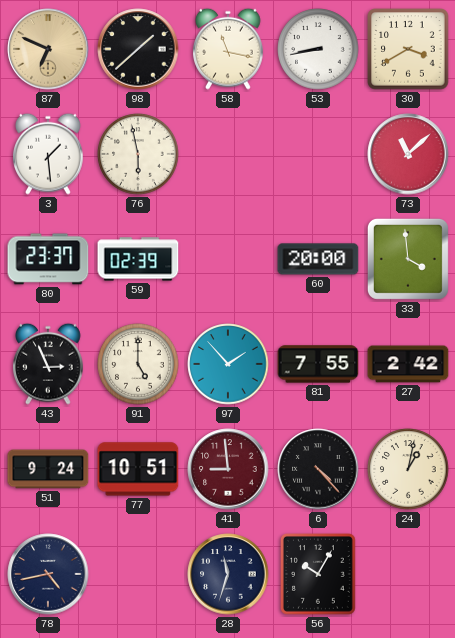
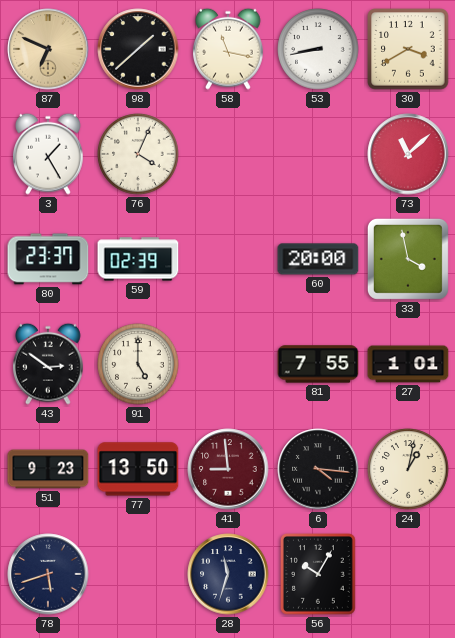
3: 1:29 -> 1:25 (49, 154)
76: 5:58 -> 4:04 (138, 154)
33: 3:59 -> 3:58 (408, 259)
43: 2:56 -> 2:51 (49, 364)
97: 1:53 -> none (228, 364)
27: 2:42 -> 1:01 (408, 364)
51: 9:24 -> 9:23 (48, 469)
77: 10:51 -> 13:50 (138, 469)
6: 4:23 -> 4:16 (318, 469)
78: 4:43 -> 5:42 (48, 574)
